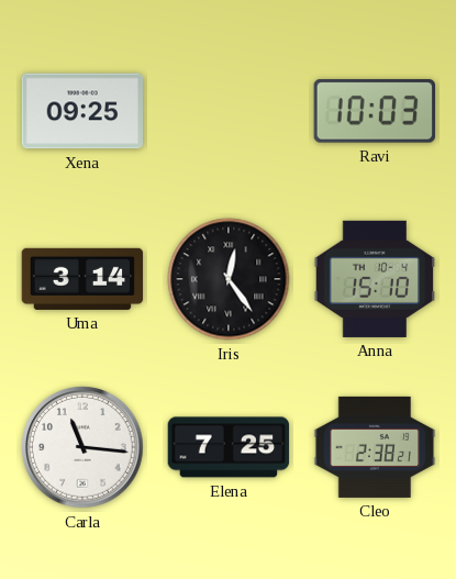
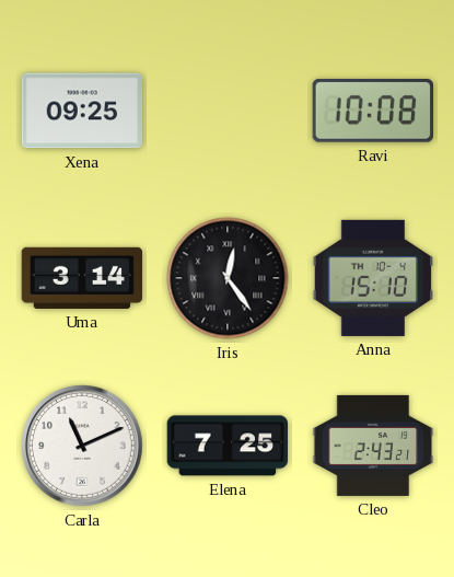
Ravi: 10:03 -> 10:08 (372, 111)
Carla: 11:16 -> 11:11 (82, 446)
Cleo: 2:38 -> 2:43 (373, 446)
